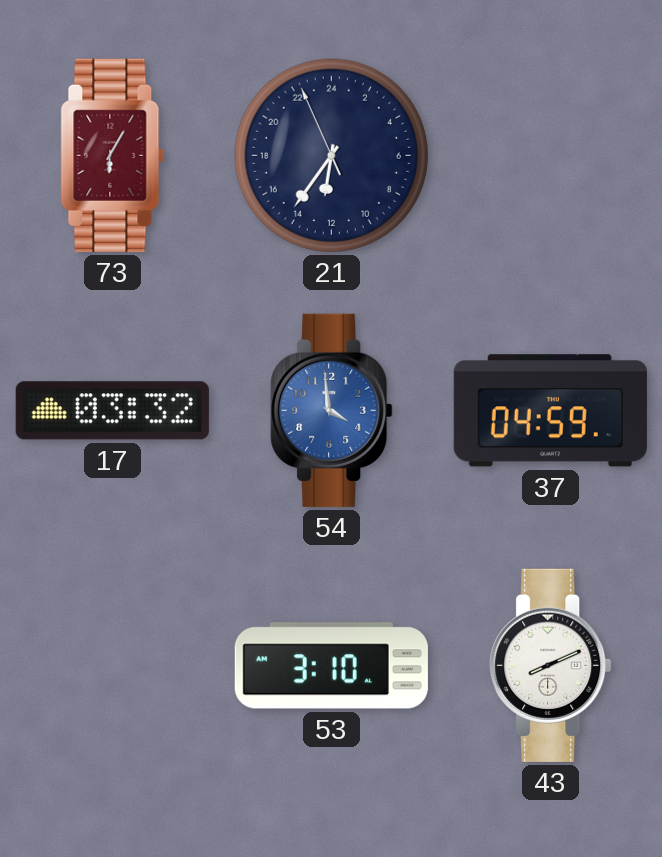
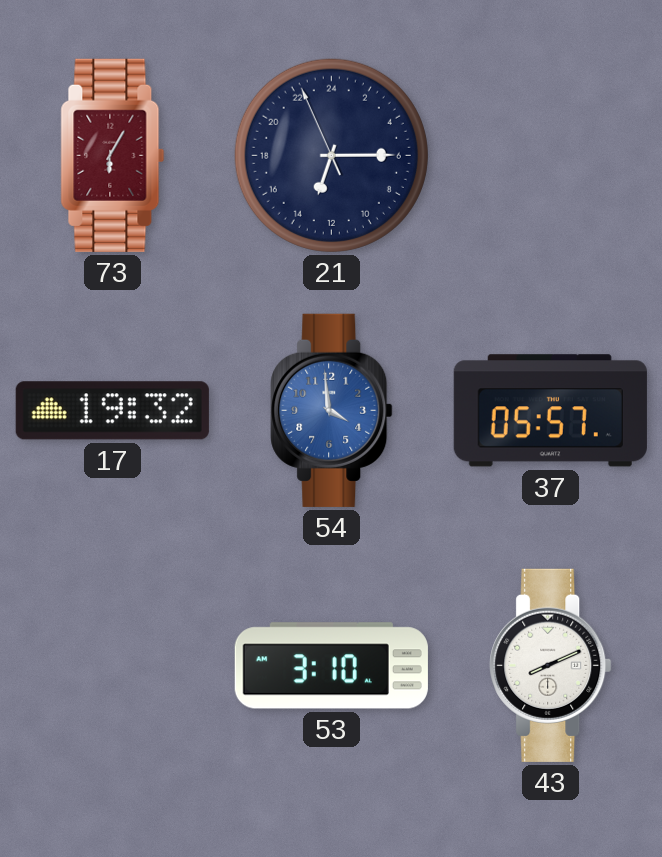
21: 12:35 -> 13:14 (331, 155)
17: 03:32 -> 19:32 (112, 411)
37: 04:59 -> 05:57 (550, 411)
